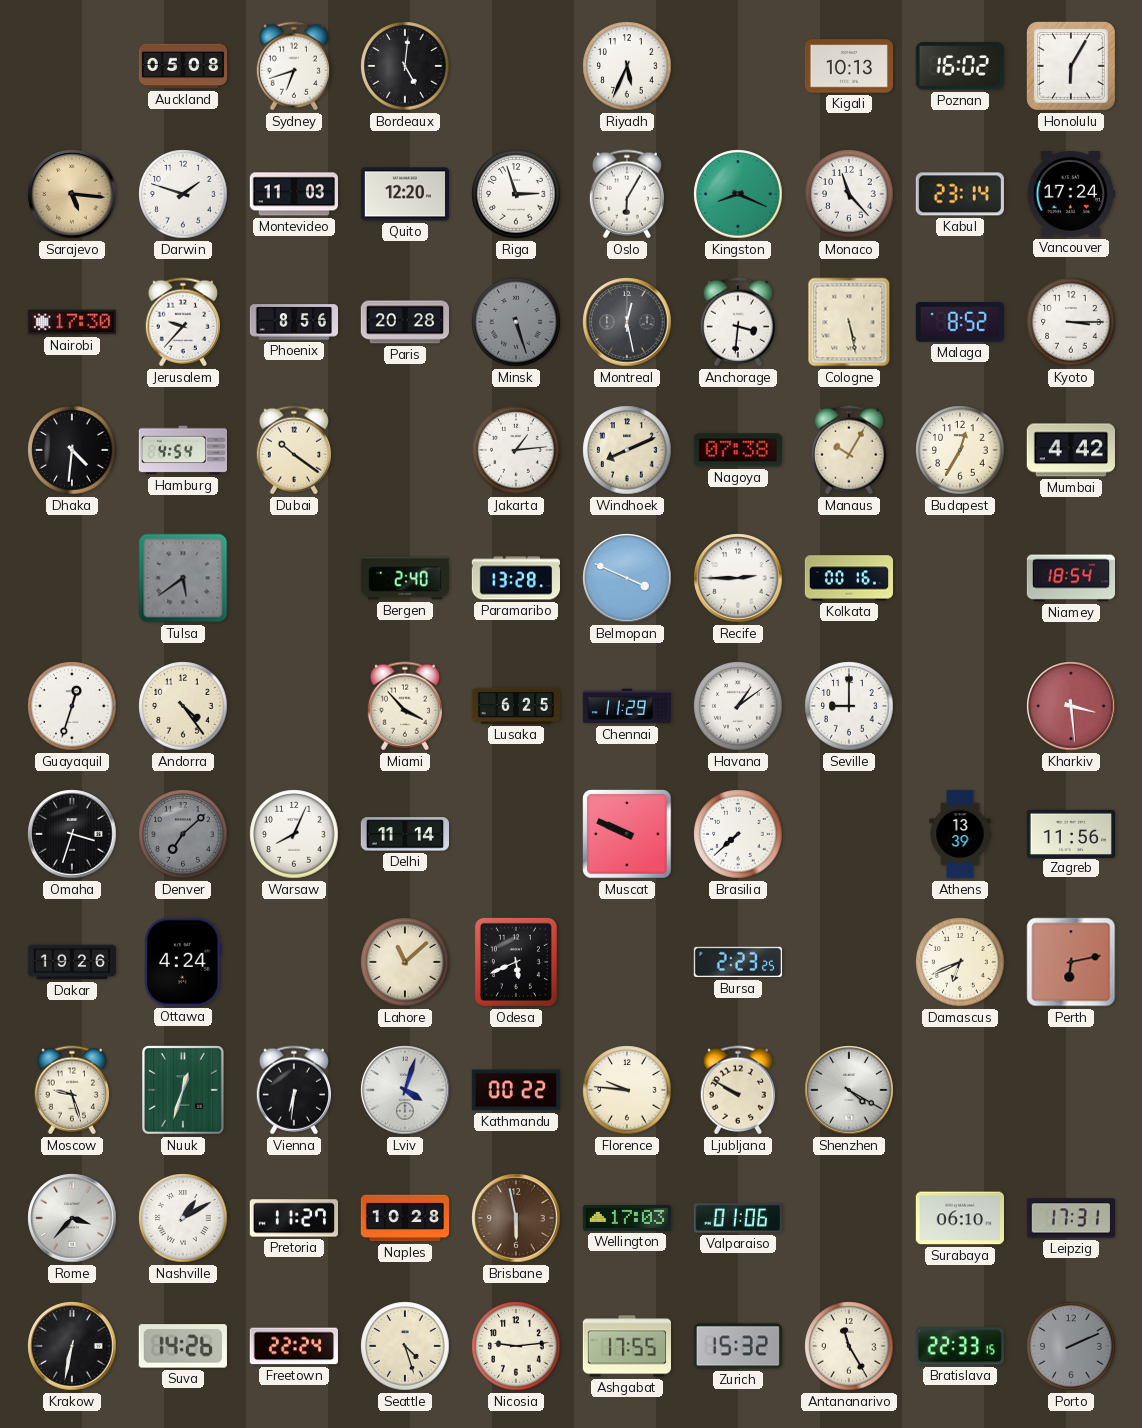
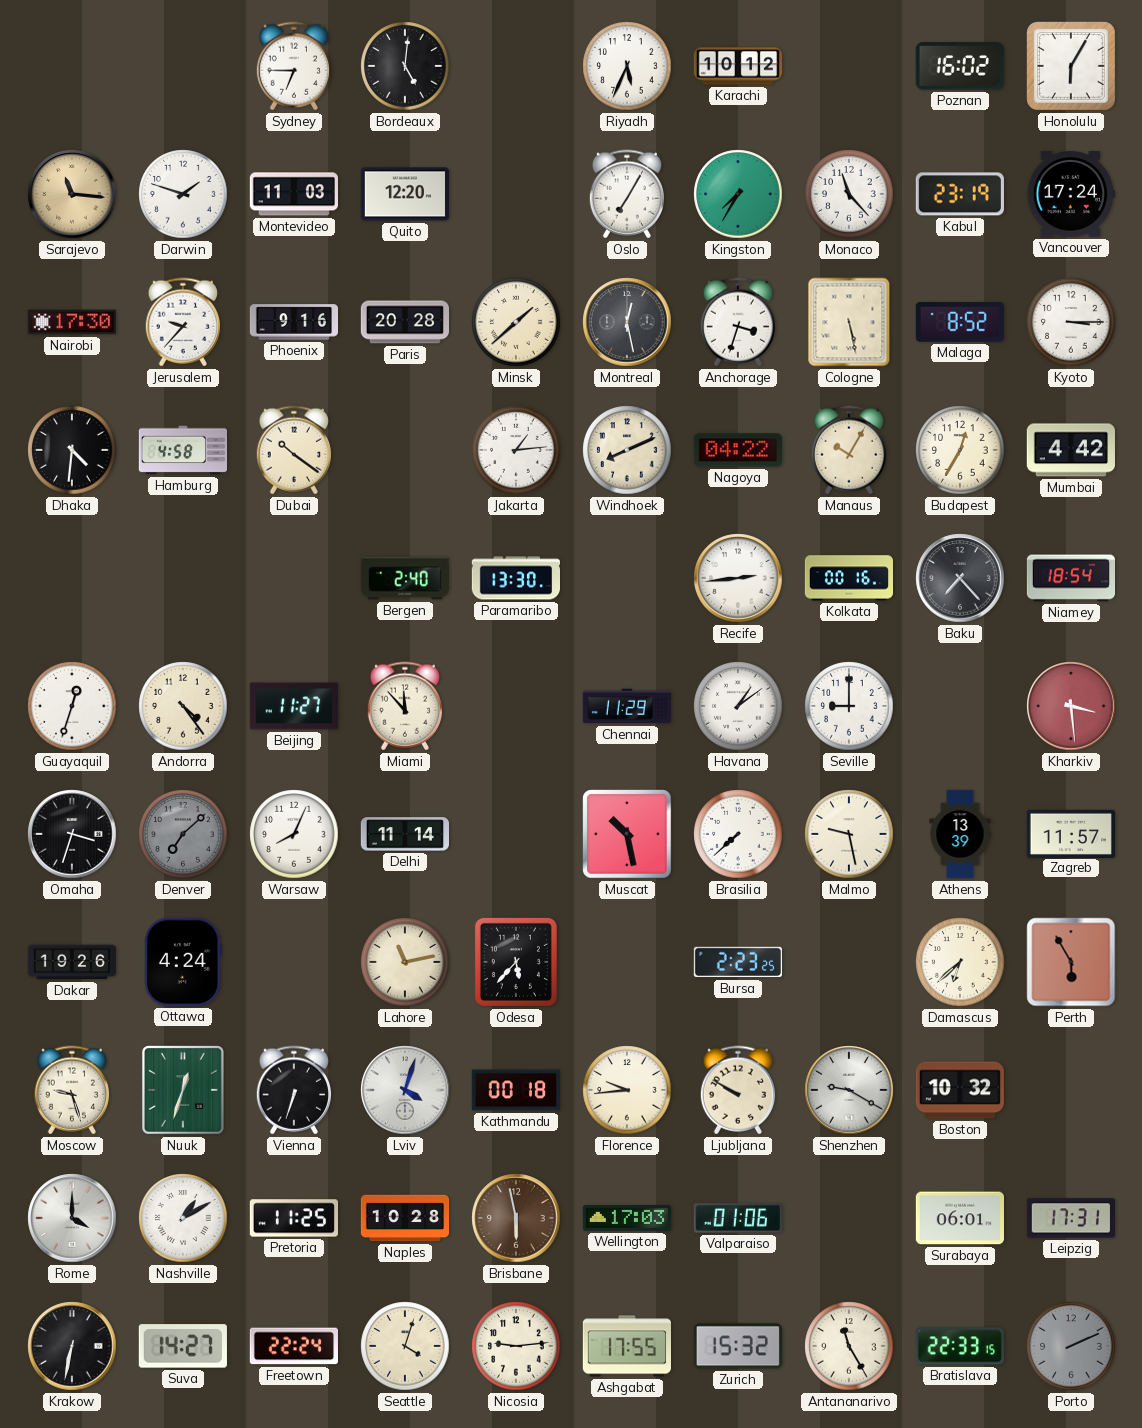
Auckland: 05:08 -> none (183, 66)
Sydney: 6:42 -> 6:45 (293, 66)
Karachi: none -> 10:12 (737, 66)
Kigali: 10:13 -> none (848, 66)
Sarajevo: 5:16 -> 11:16 (72, 194)
Riga: 2:57 -> none (516, 194)
Oslo: 6:05 -> 7:05 (626, 194)
Kingston: 8:19 -> 7:35 (738, 194)
Kabul: 23:14 -> 23:19 (960, 194)
Phoenix: 8:56 -> 9:16 (294, 322)
Minsk: 5:27 -> 1:38 (516, 322)
Minsk dial: grey -> cream (516, 322)
Anchorage: 3:31 -> 3:33 (737, 322)
Hamburg: 4:54 -> 4:58 (182, 450)
Nagoya: 07:38 -> 04:22 (737, 450)
Tulsa: 5:39 -> none (183, 578)
Paramaribo: 13:28 -> 13:30 (515, 578)
Belmopan: 3:49 -> none (627, 578)
Recife: 2:45 -> 2:44 (738, 578)
Baku: none -> 7:23 (960, 578)
Beijing: none -> 11:27 (293, 706)
Miami: 3:53 -> 11:53 (404, 706)
Lusaka: 6:25 -> none (516, 706)
Muscat: 9:49 -> 10:28 (627, 834)
Malmo: none -> 9:28 (849, 834)
Zagreb: 11:56 -> 11:57 (1070, 833)
Lahore: 11:08 -> 11:13 (405, 962)
Odesa: 5:41 -> 5:37 (516, 962)
Damascus: 6:41 -> 6:38 (960, 962)
Perth: 6:13 -> 5:55 (1071, 962)
Vienna: 6:31 -> 6:33 (293, 1090)
Kathmandu: 00:22 -> 00:18 (515, 1090)
Florence: 9:46 -> 9:44 (627, 1090)
Shenzhen: 4:20 -> 9:20 (849, 1090)
Boston: none -> 10:32 (960, 1090)
Rome: 3:37 -> 4:00 (72, 1218)
Pretoria: 11:27 -> 11:25 (293, 1218)
Surabaya: 06:10 -> 06:01 (959, 1218)
Suva: 14:26 -> 14:27 (183, 1346)
Seattle: 4:27 -> 4:03 (405, 1346)
